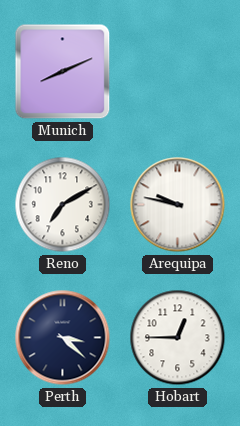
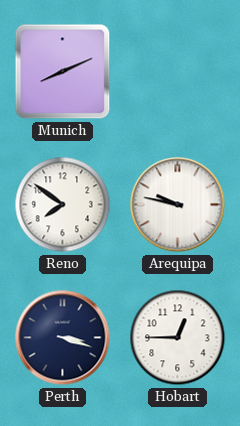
Reno: 7:10 -> 7:51 (63, 205)
Perth: 3:22 -> 3:18 (63, 338)
